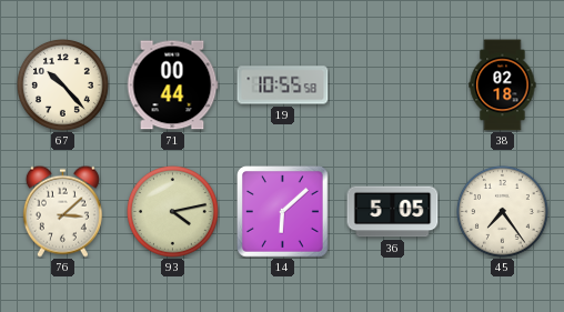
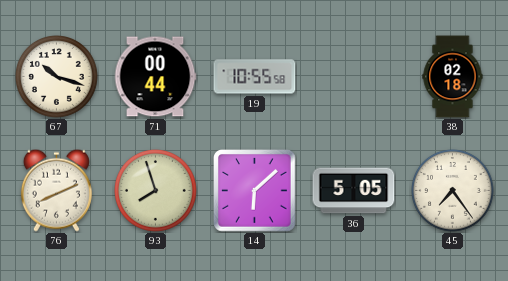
67: 10:23 -> 10:18 (57, 77)
76: 3:08 -> 8:11 (56, 190)
93: 4:13 -> 7:57 (156, 191)
